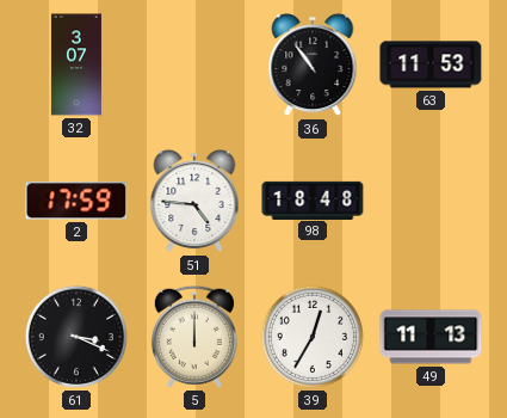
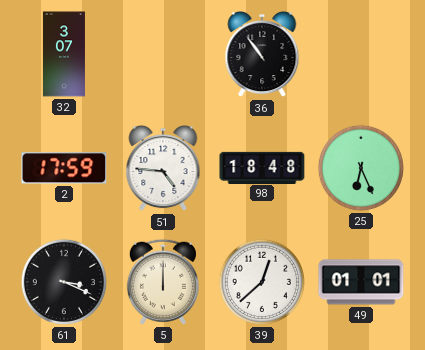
63: 11:53 -> none (431, 64)
25: none -> 6:26 (361, 168)
39: 12:35 -> 12:38 (262, 282)
49: 11:13 -> 01:01 (361, 282)
